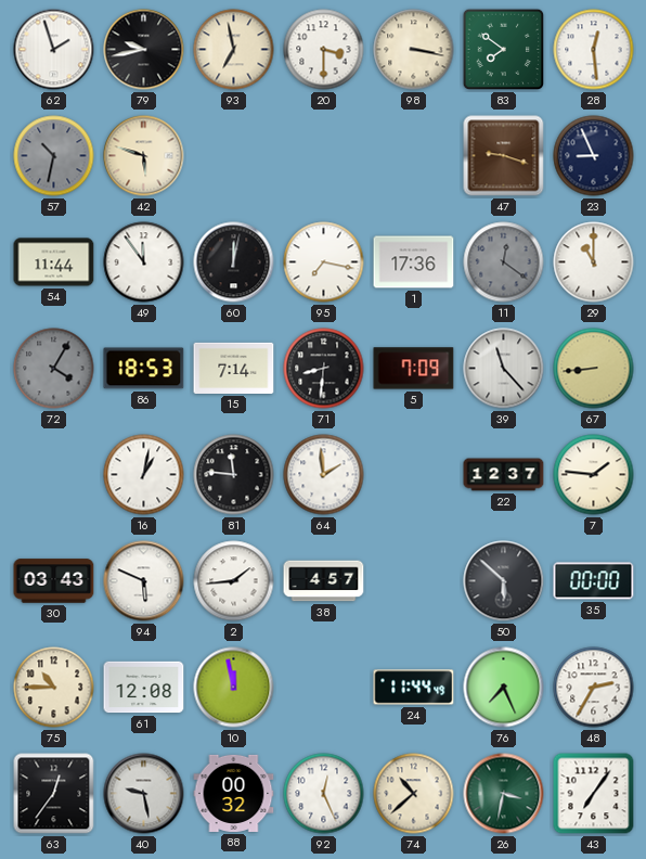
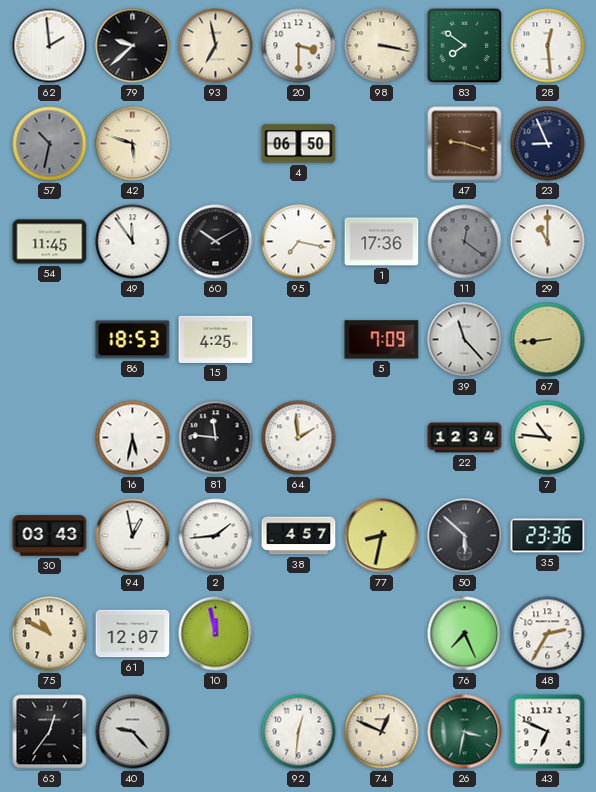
62: 1:57 -> 1:59 (50, 46)
79: 9:43 -> 9:38 (133, 46)
4: none -> 06:50 (299, 144)
54: 11:44 -> 11:45 (50, 242)
60: 12:02 -> 10:10 (216, 242)
72: 4:05 -> none (54, 369)
15: 7:14 -> 4:25 (216, 339)
71: 8:31 -> none (324, 369)
16: 1:02 -> 5:32 (133, 438)
22: 12:37 -> 12:34 (465, 438)
7: 1:46 -> 10:46 (548, 438)
94: 5:49 -> 12:58 (133, 536)
77: none -> 8:32 (382, 536)
35: 00:00 -> 23:36 (548, 536)
75: 10:45 -> 10:50 (50, 634)
61: 12:08 -> 12:07 (133, 634)
24: 11:44 -> none (414, 688)
40: 9:28 -> 9:23 (133, 732)
88: 00:32 -> none (234, 793)
92: 12:26 -> 12:31 (299, 732)
74: 10:38 -> 12:49 (382, 732)
43: 7:06 -> 6:49 (548, 732)
